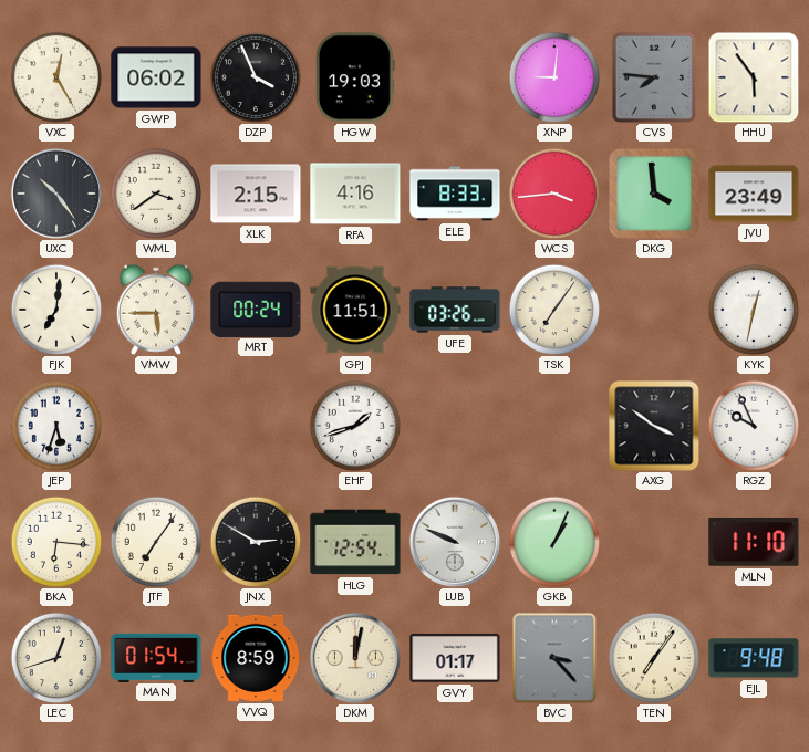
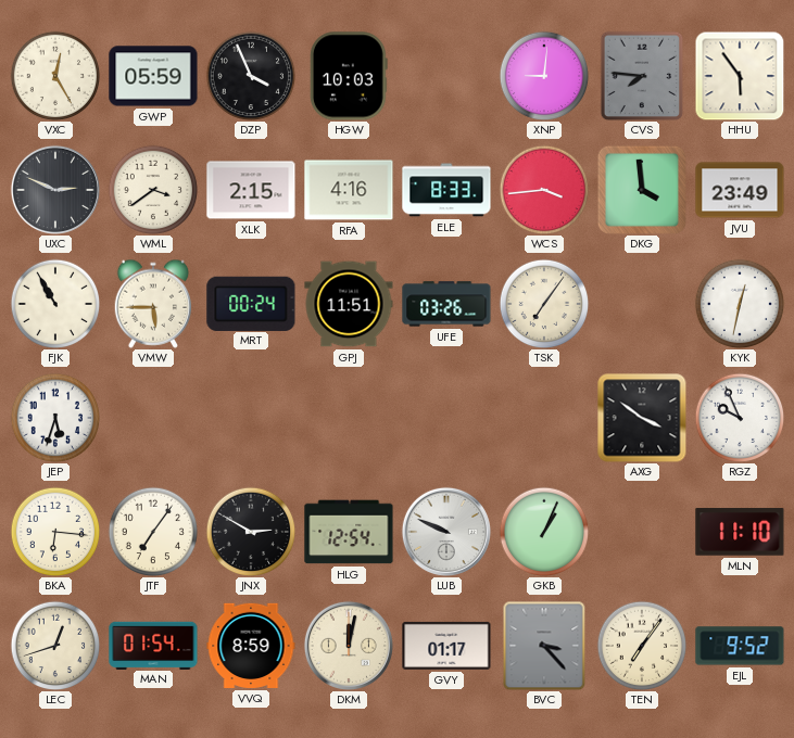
GWP: 06:02 -> 05:59 (153, 76)
HGW: 19:03 -> 10:03 (349, 76)
UXC: 10:24 -> 2:49 (55, 190)
FJK: 7:01 -> 10:55 (55, 304)
EHF: 1:42 -> none (355, 426)
EJL: 9:48 -> 9:52 (740, 646)
